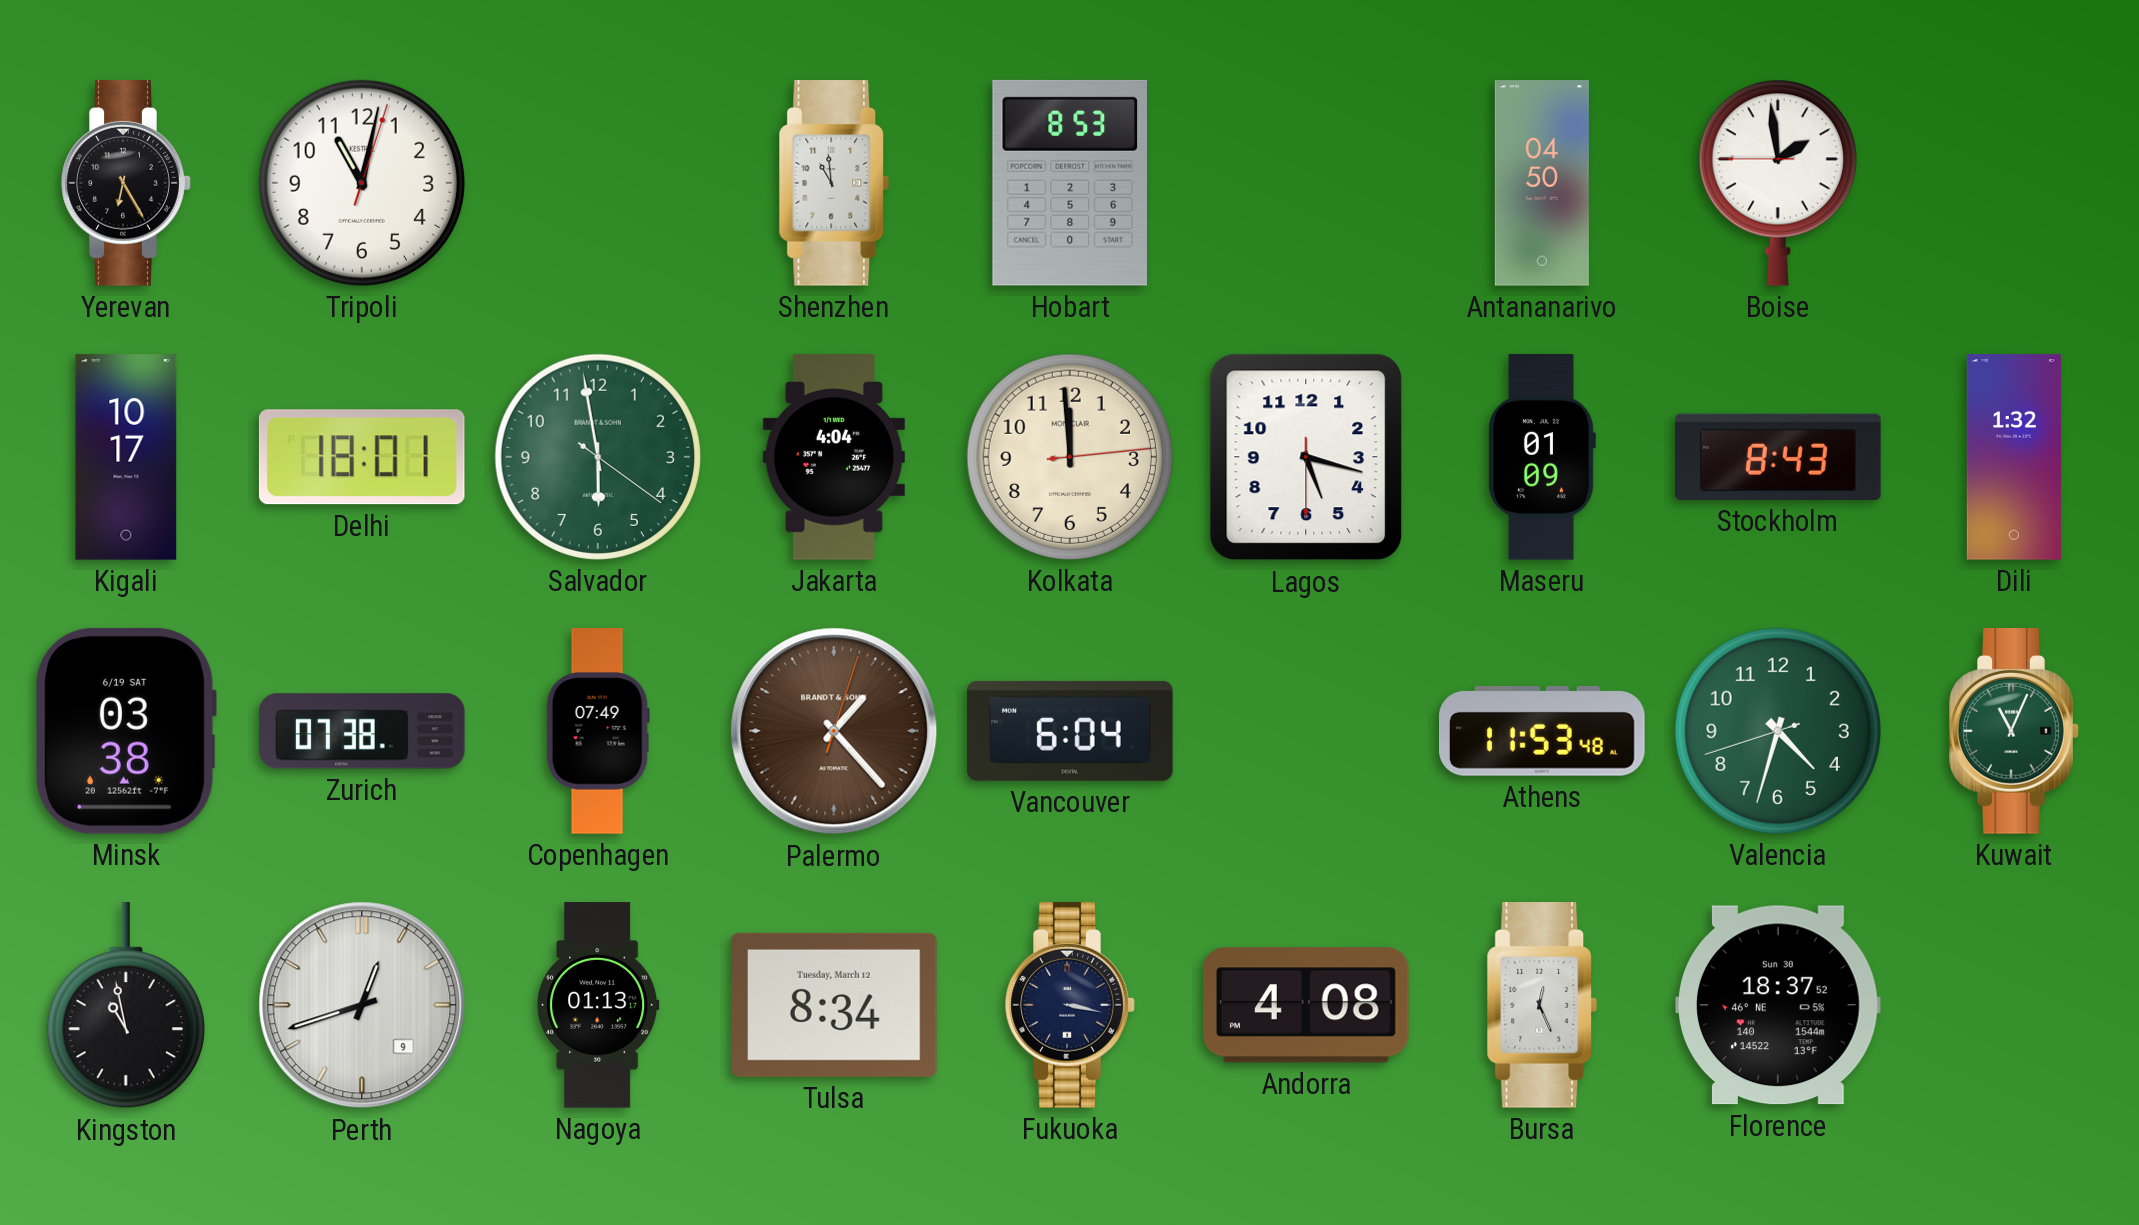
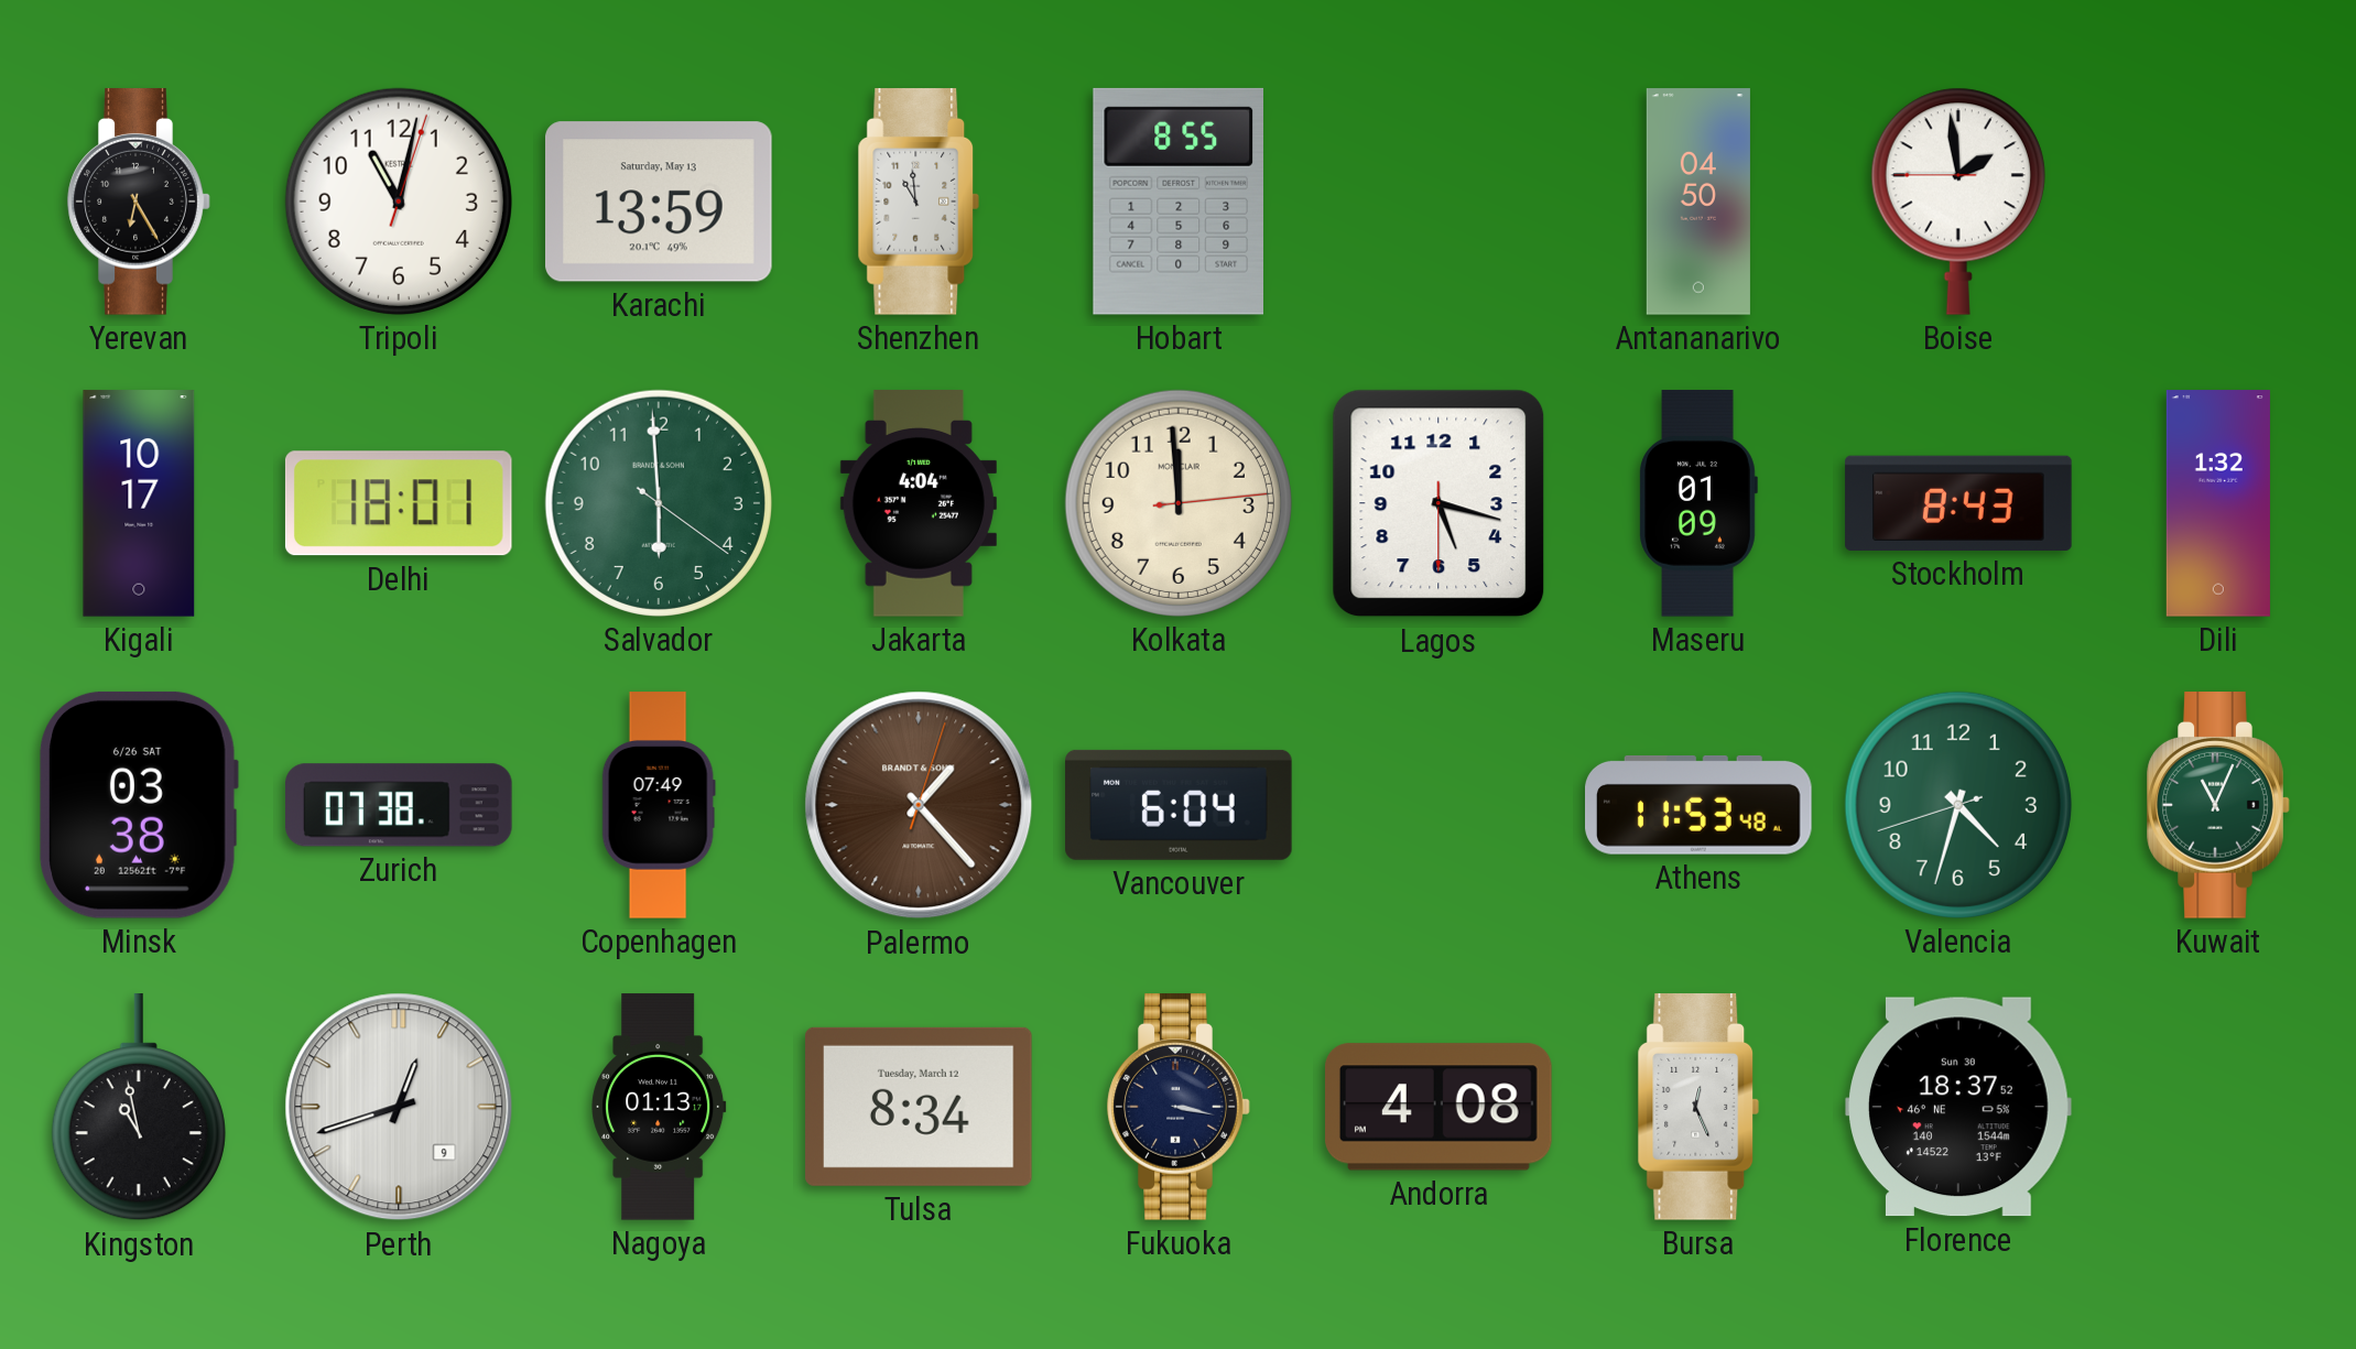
Karachi: none -> 13:59 (660, 202)
Hobart: 8:53 -> 8:55 (1177, 202)
Salvador: 5:58 -> 5:59 (659, 503)
Minsk date: 6/19 SAT -> 6/26 SAT (139, 805)
